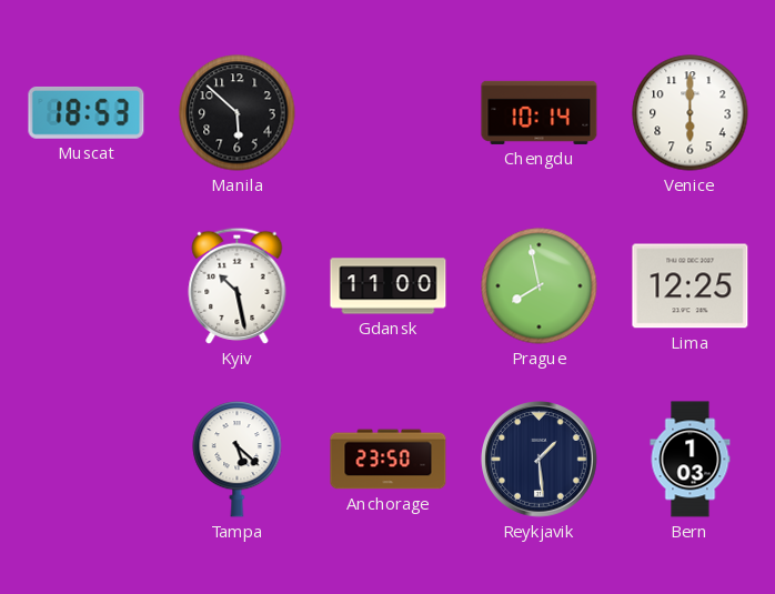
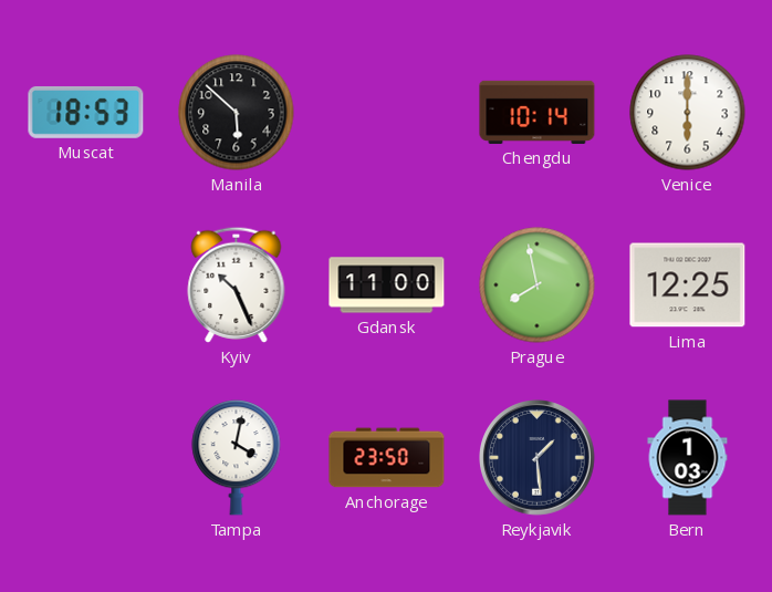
Kyiv: 10:28 -> 10:26 (237, 284)
Tampa: 5:22 -> 4:02 (237, 457)
